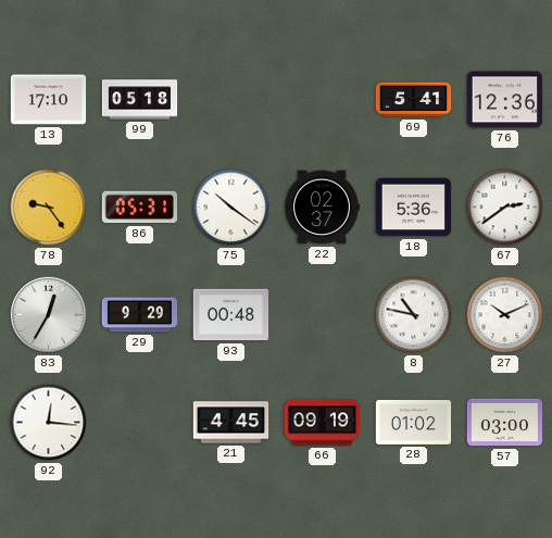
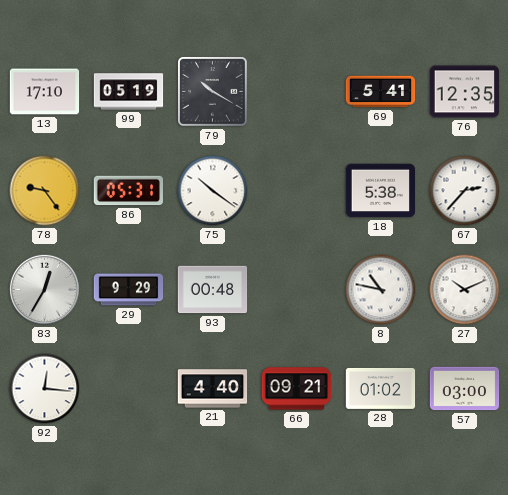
99: 05:18 -> 05:19 (129, 92)
79: none -> 10:20 (213, 92)
76: 12:36 -> 12:35 (465, 92)
22: 02:37 -> none (322, 208)
18: 5:36 -> 5:38 (381, 191)
67: 2:39 -> 2:37 (465, 191)
21: 4:45 -> 4:40 (213, 389)
66: 09:19 -> 09:21 (297, 389)
